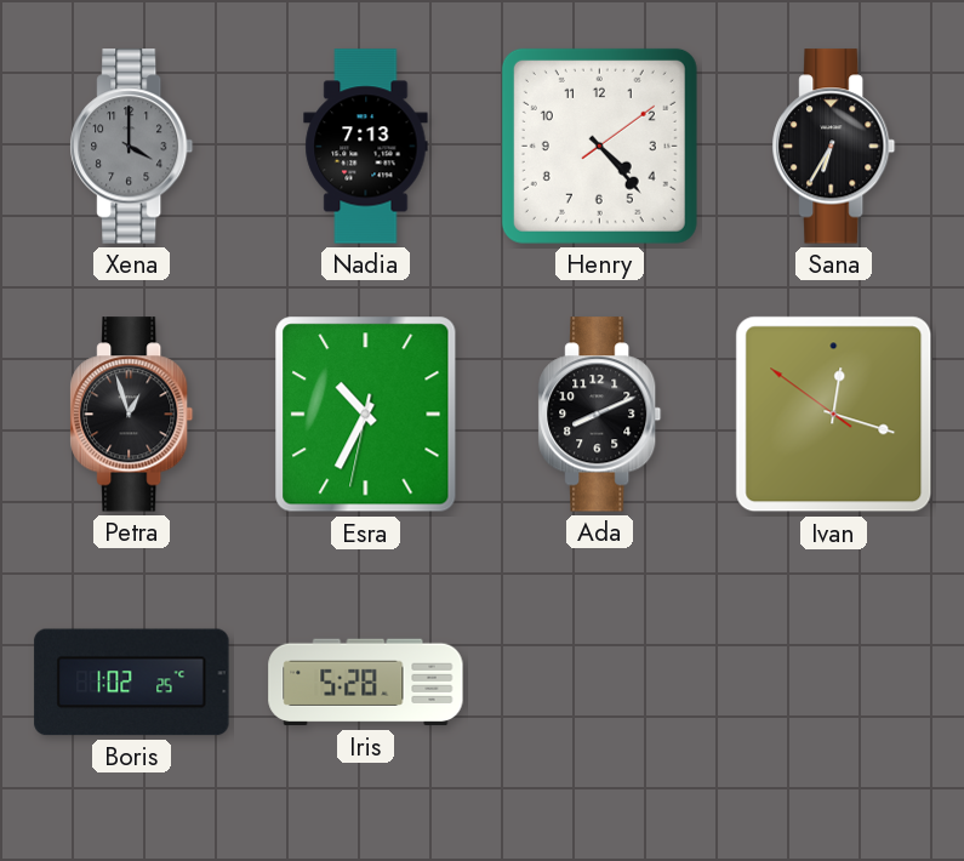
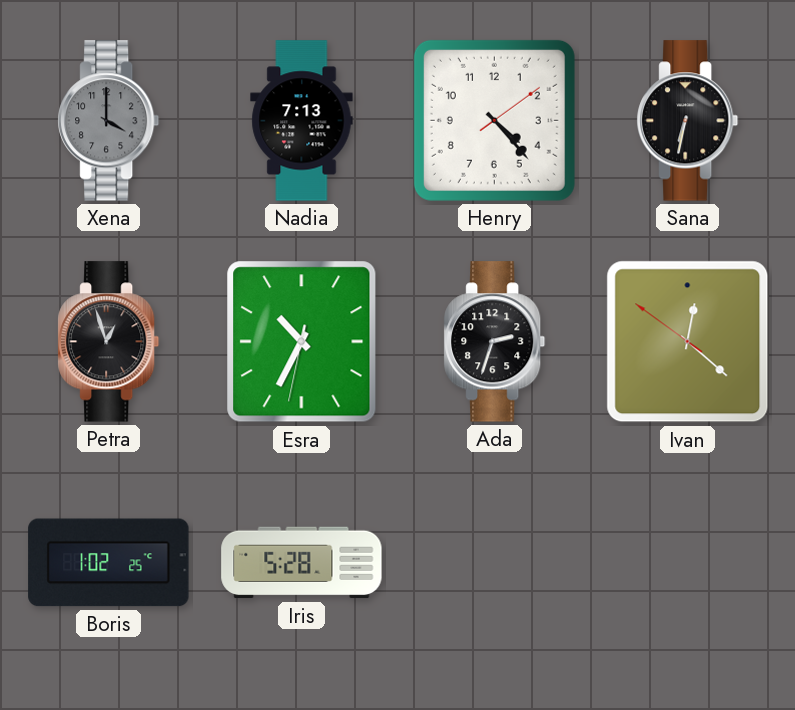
Sana: 6:35 -> 6:32 (688, 121)
Ada: 8:11 -> 2:33 (495, 342)
Ivan: 12:17 -> 12:21 (688, 342)
